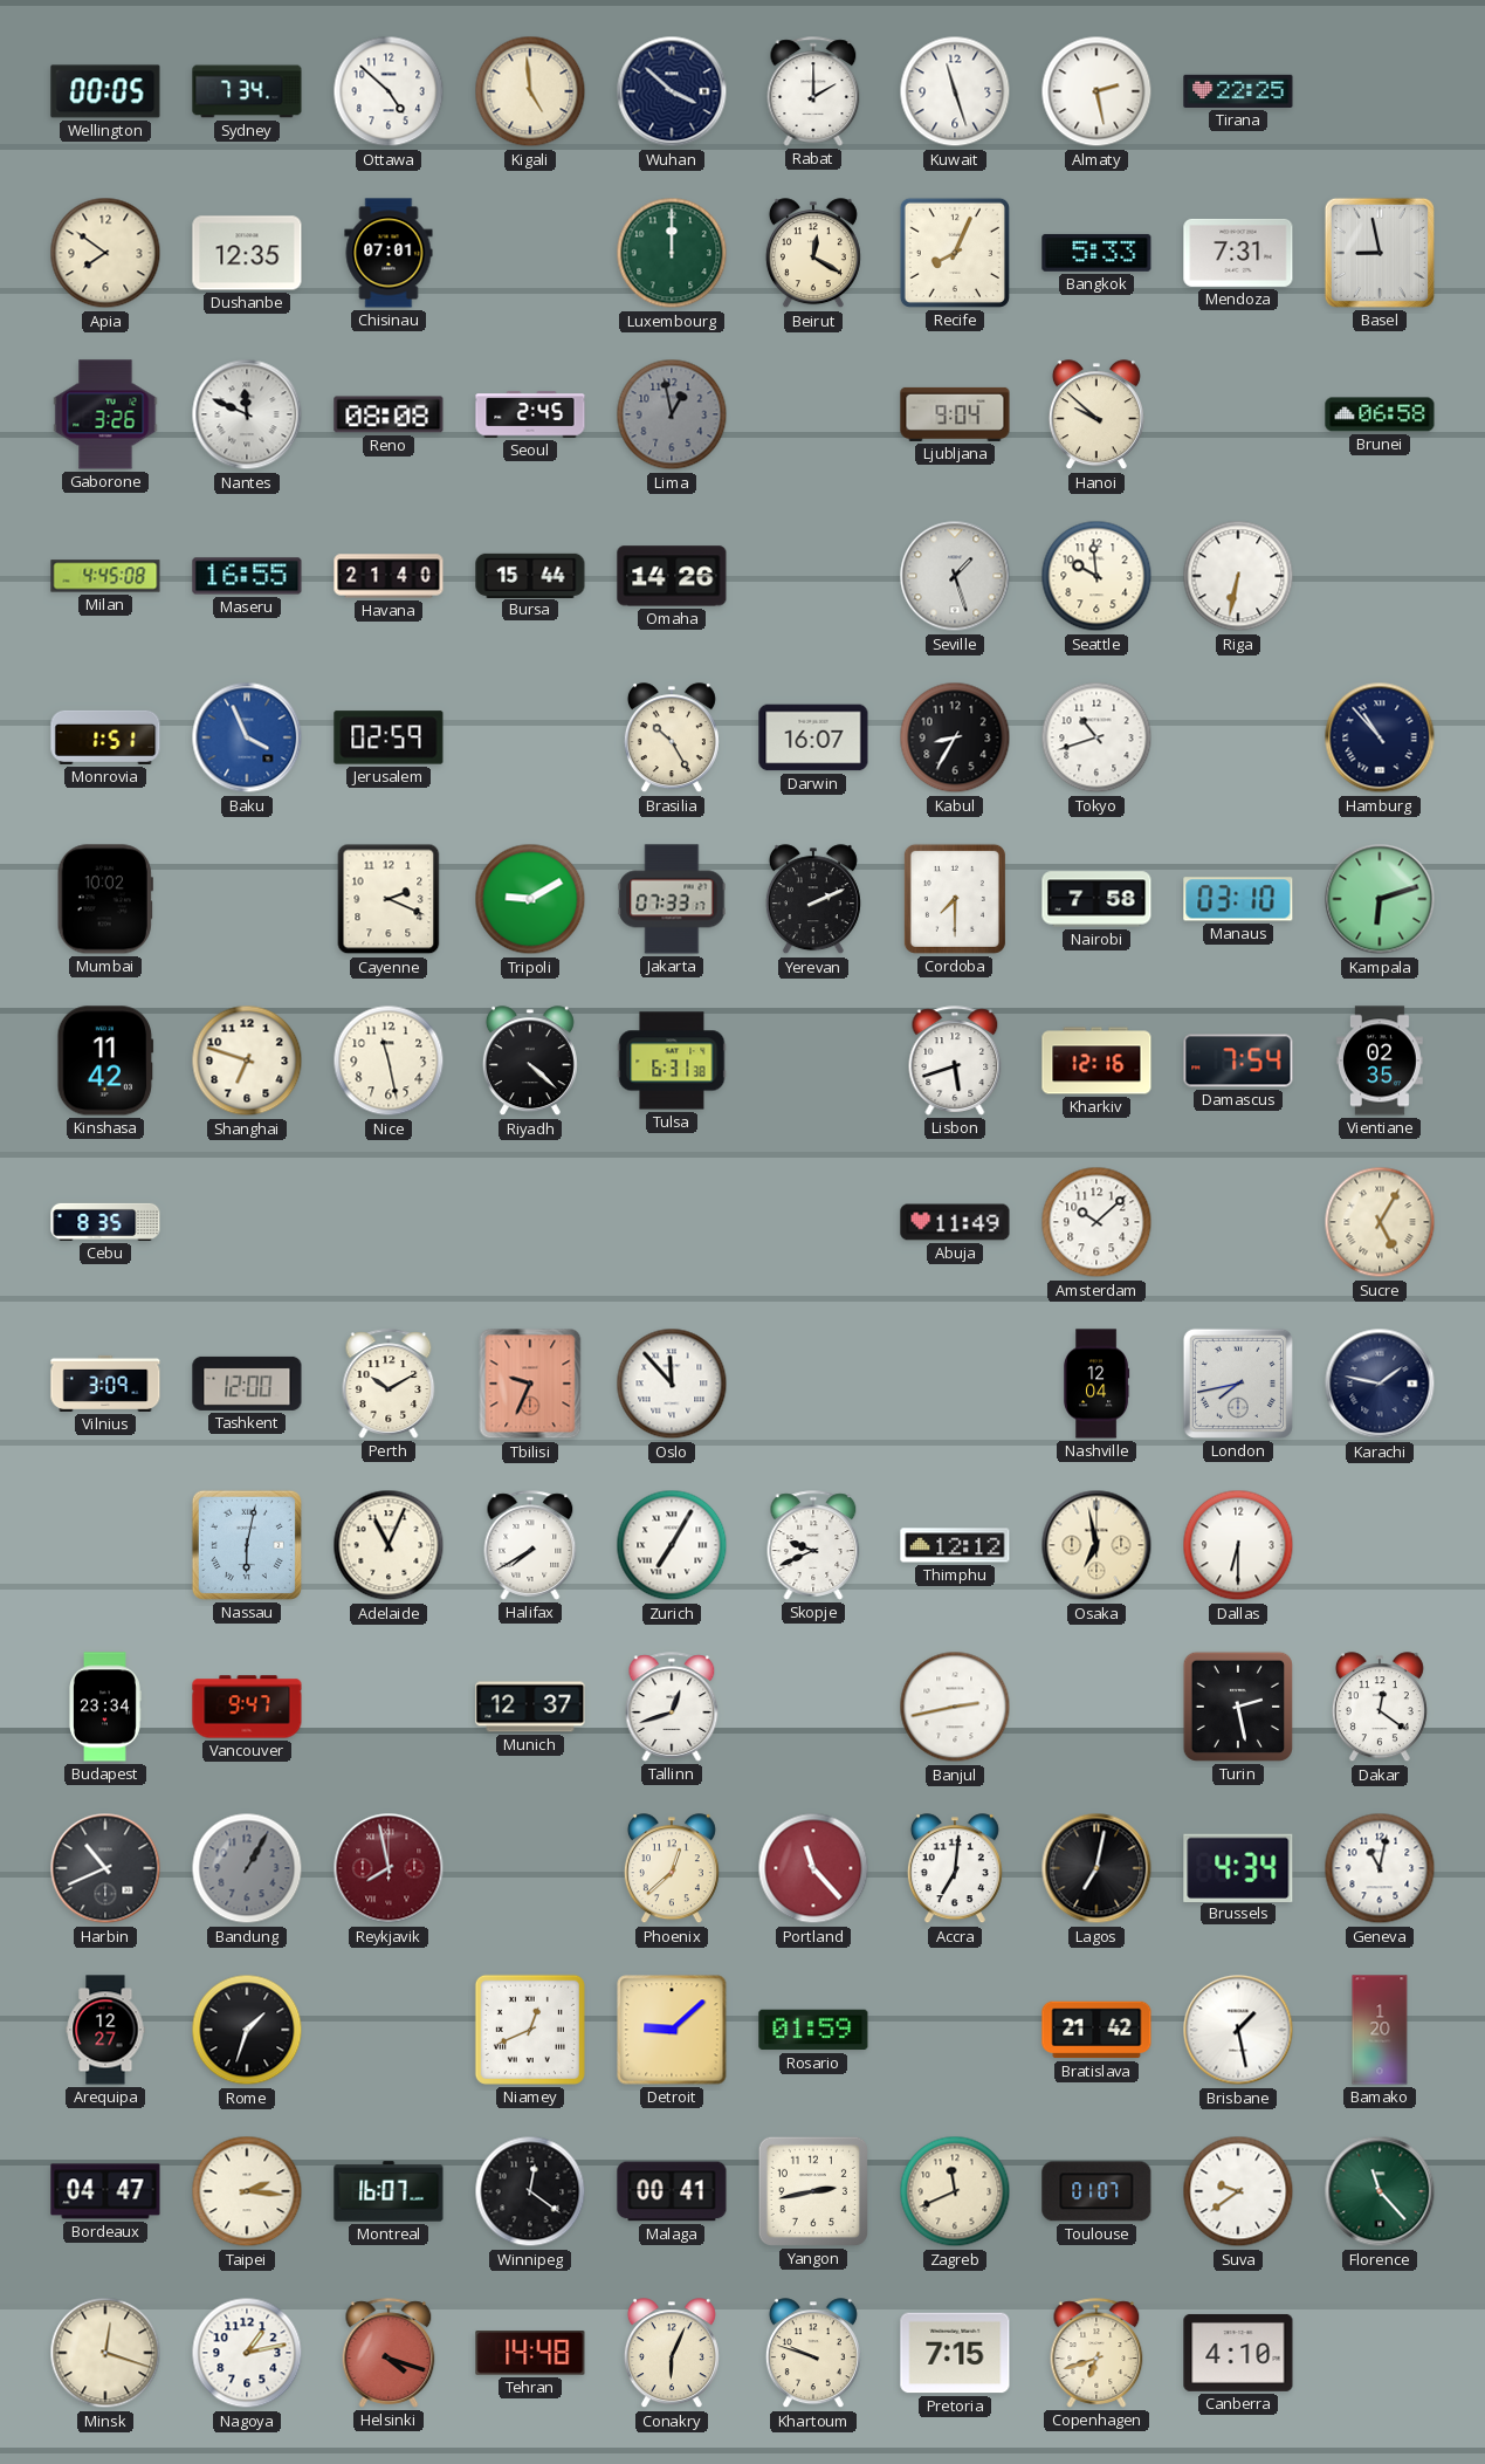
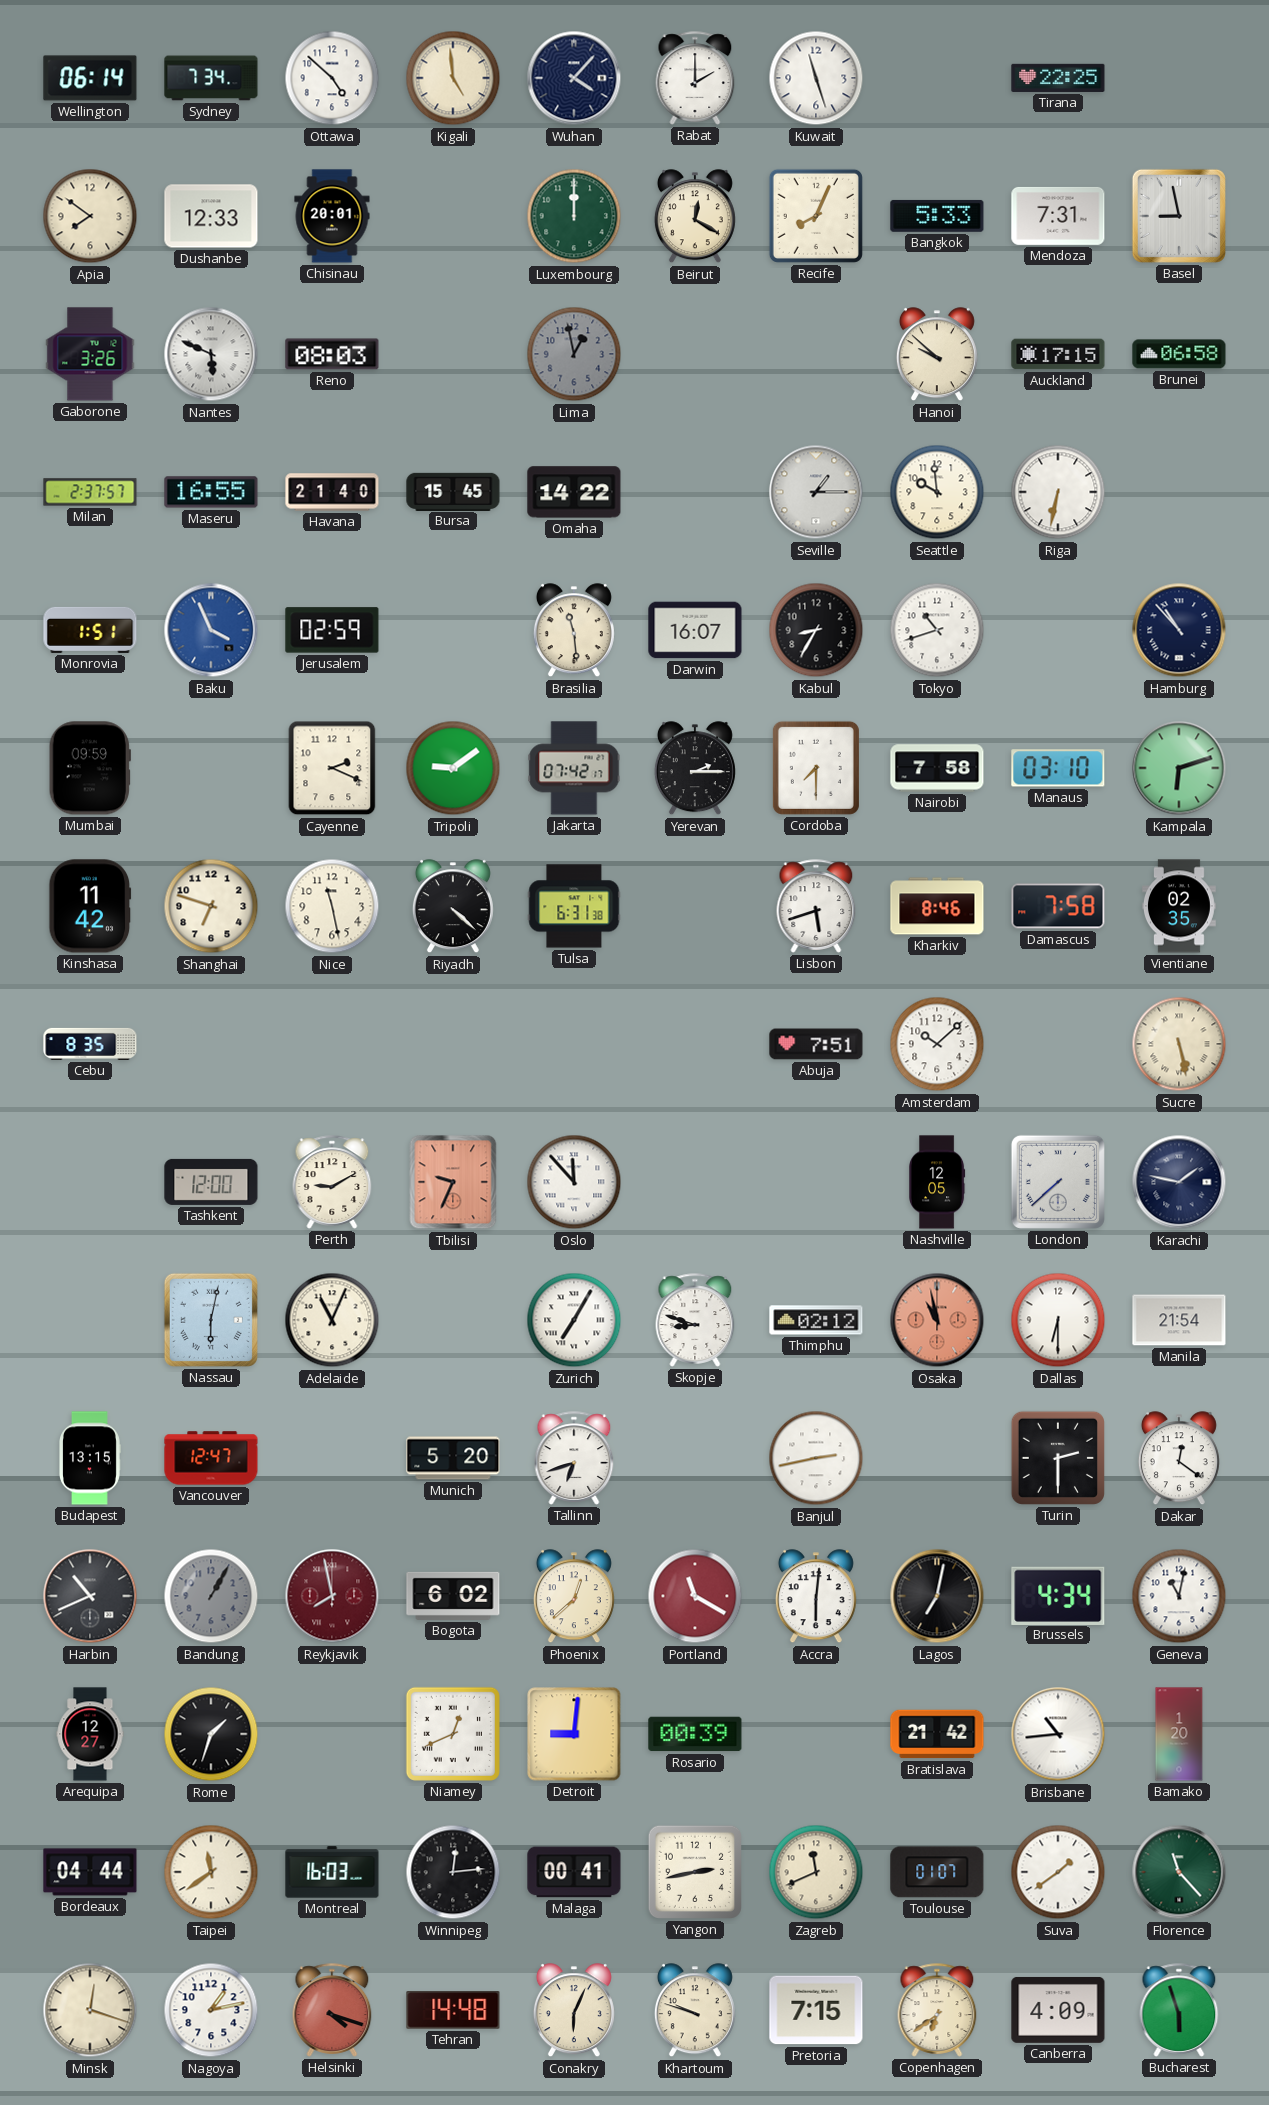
Wellington: 00:05 -> 06:14 (90, 78)
Wuhan: 3:52 -> 4:07 (574, 78)
Almaty: 2:28 -> none (1096, 91)
Dushanbe: 12:35 -> 12:33 (211, 216)
Chisinau: 07:01 -> 20:01 (332, 216)
Nantes: 11:49 -> 5:49 (211, 354)
Reno: 08:08 -> 08:03 (332, 354)
Seoul: 2:45 -> none (530, 414)
Ljubljana: 9:04 -> none (955, 414)
Auckland: none -> 17:15 (1058, 354)
Milan: 4:45 -> 2:37 (90, 492)
Bursa: 15:44 -> 15:45 (453, 491)
Omaha: 14:26 -> 14:22 (574, 492)
Seville: 1:27 -> 1:15 (816, 492)
Brasilia: 10:25 -> 11:29 (574, 631)
Mumbai: 10:02 -> 09:59 (90, 768)
Tripoli: 9:10 -> 9:09 (453, 768)
Jakarta: 07:33 -> 07:42 (574, 768)
Yerevan: 2:11 -> 2:15 (695, 769)
Kharkiv: 12:16 -> 8:46 (937, 906)
Damascus: 7:54 -> 7:58 (1058, 906)
Abuja: 11:49 -> 7:51 (816, 1044)
Sucre: 5:05 -> 5:28 (1179, 1044)
Vilnius: 3:09 -> none (105, 1384)
Perth: 10:10 -> 9:10 (332, 1182)
Nashville: 12:04 -> 12:05 (937, 1182)
London: 7:43 -> 7:38 (1058, 1182)
Halifax: 7:40 -> none (530, 1545)
Skopje: 9:41 -> 8:48 (695, 1320)
Thimphu: 12:12 -> 02:12 (816, 1320)
Osaka: 6:58 -> 10:58 (937, 1320)
Osaka dial: cream -> salmon (937, 1320)
Manila: none -> 21:54 (1179, 1320)
Budapest: 23:34 -> 13:15 (90, 1458)
Vancouver: 9:47 -> 12:47 (211, 1458)
Munich: 12:37 -> 5:20 (453, 1458)
Tallinn: 12:42 -> 6:42 (574, 1458)
Turin: 2:28 -> 2:30 (1058, 1458)
Bogota: none -> 6:02 (453, 1596)
Portland: 11:23 -> 11:20 (695, 1596)
Accra: 7:01 -> 6:01 (816, 1597)
Detroit: 9:08 -> 9:01 (574, 1734)
Rosario: 01:59 -> 00:39 (695, 1734)
Brisbane: 1:28 -> 10:44 (1058, 1734)
Bordeaux: 04:47 -> 04:44 (90, 1872)
Taipei: 2:16 -> 11:39 (211, 1872)
Montreal: 16:07 -> 16:03 (332, 1872)
Winnipeg: 12:21 -> 12:14 (453, 1872)
Suva: 9:39 -> 1:39 (1058, 1872)
Copenhagen: 6:42 -> 6:39 (937, 2010)
Canberra: 4:10 -> 4:09 (1058, 2010)
Bucharest: none -> 5:57 (1179, 2010)
